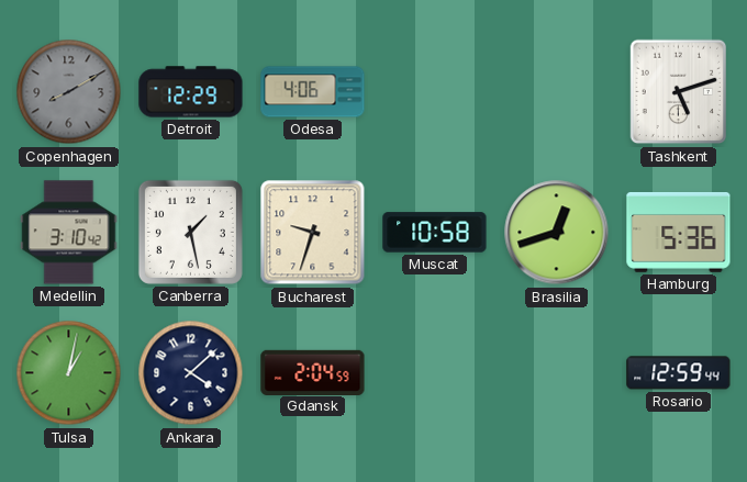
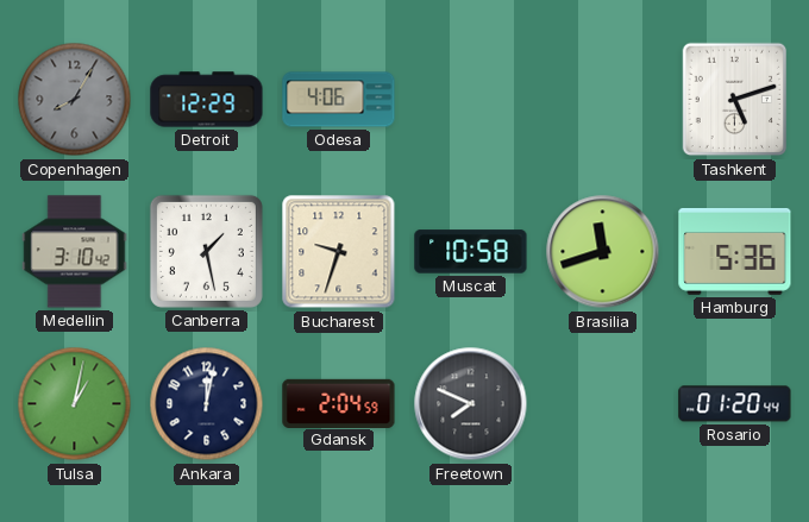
Copenhagen: 8:10 -> 8:05 (75, 100)
Brasilia: 12:42 -> 11:42 (603, 252)
Ankara: 4:08 -> 12:02 (207, 404)
Freetown: none -> 7:49 (471, 404)
Rosario: 12:59 -> 01:20 (735, 404)
